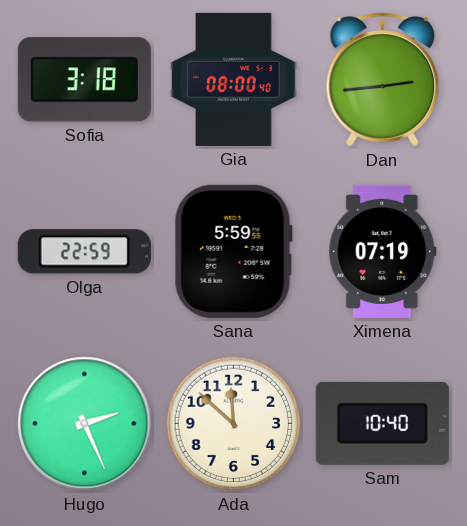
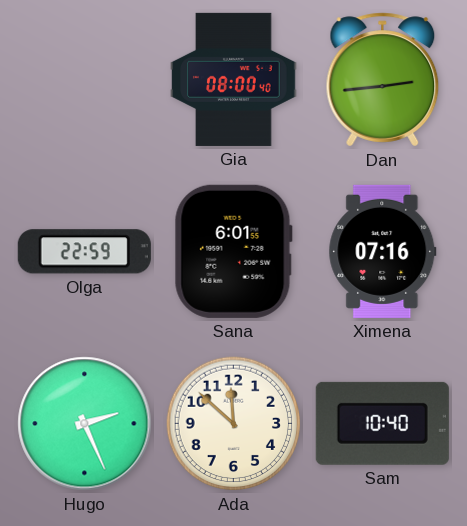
Sofia: 3:18 -> none (84, 80)
Sana: 5:59 -> 6:01 (233, 251)
Ximena: 07:19 -> 07:16 (383, 251)
